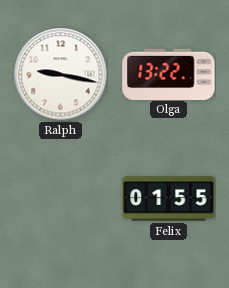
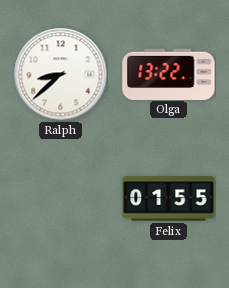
Ralph: 9:17 -> 8:38 (60, 74)
